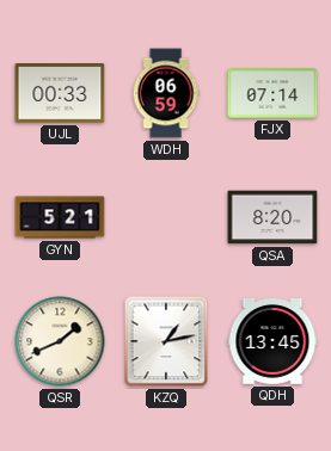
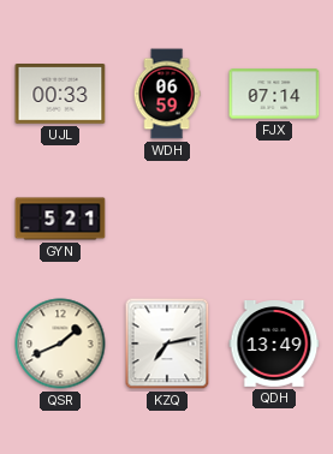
QSA: 8:20 -> none (272, 217)
KZQ: 1:13 -> 7:13 (167, 344)
QDH: 13:45 -> 13:49 (274, 345)
